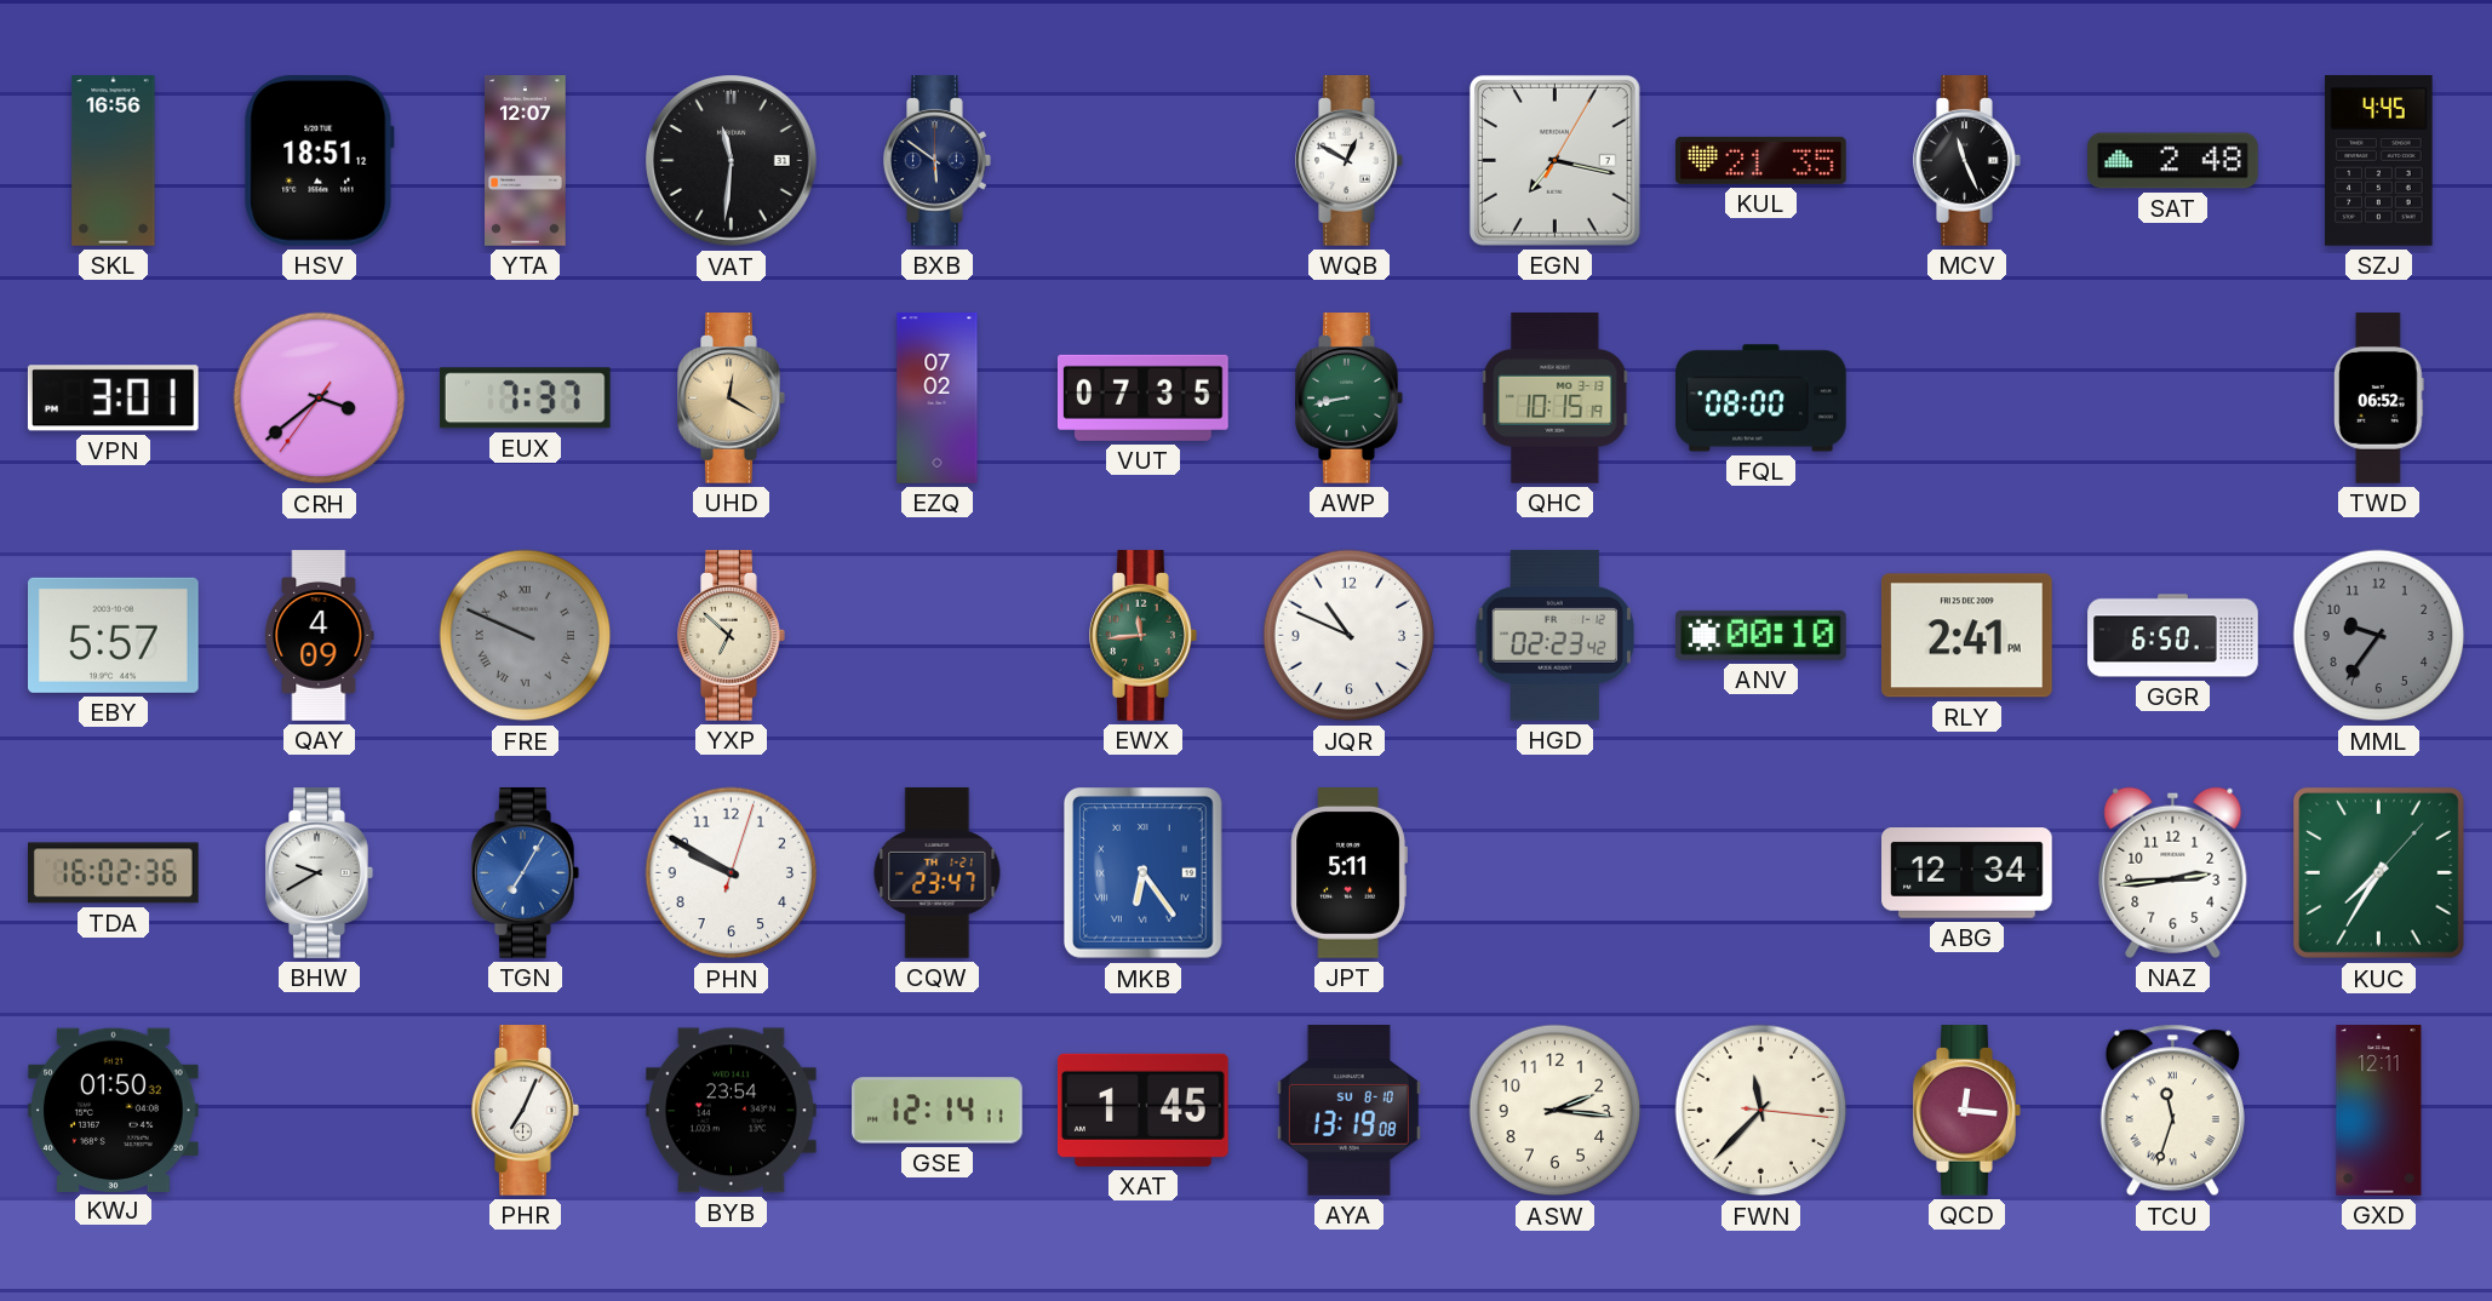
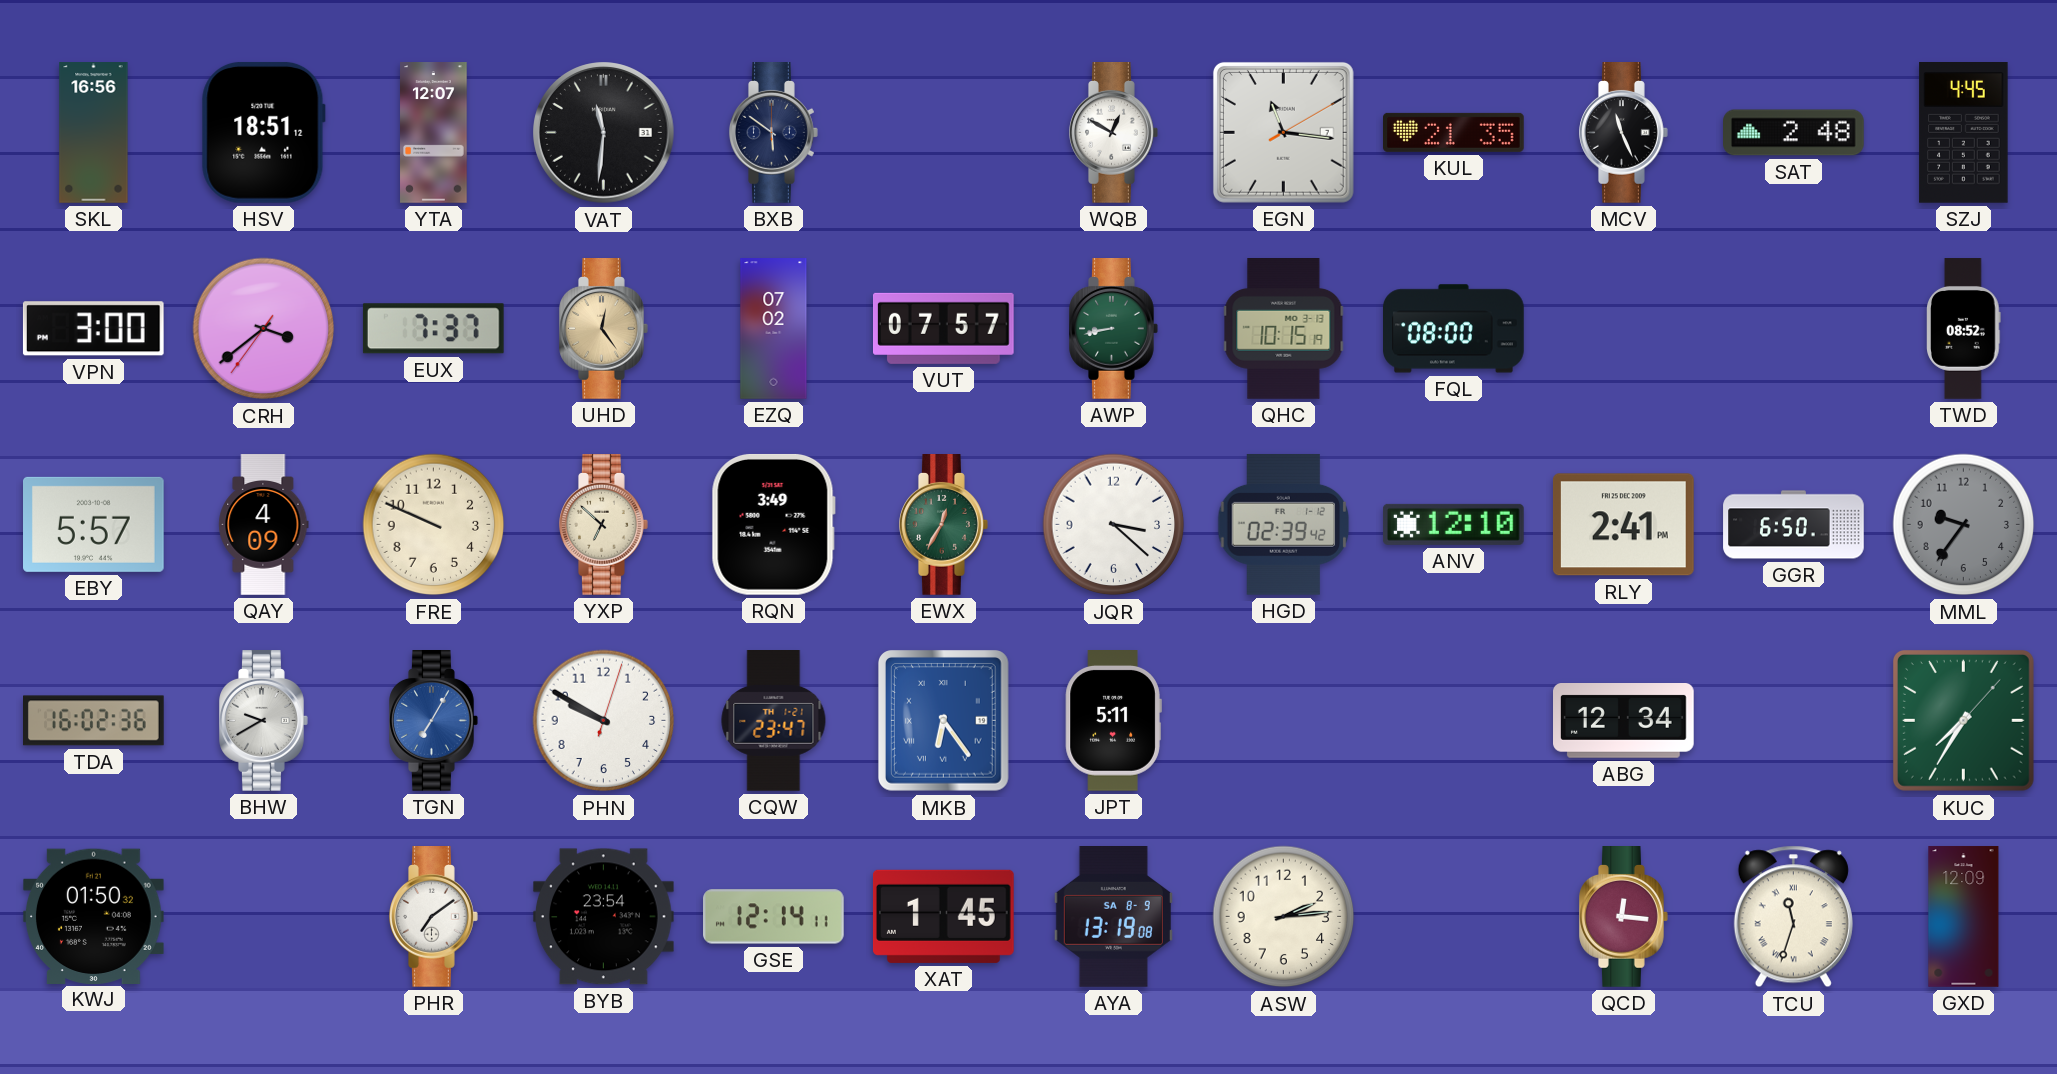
EGN: 7:17 -> 11:16 (1283, 132)
VPN: 3:01 -> 3:00 (93, 329)
UHD: 12:20 -> 12:24 (604, 329)
VUT: 07:35 -> 07:57 (944, 328)
TWD: 06:52 -> 08:52 (1964, 329)
FRE dial: grey -> cream (434, 525)
FRE numerals: Roman -> Arabic (434, 525)
RQN: none -> 3:49 (773, 524)
EWX: 11:44 -> 12:35 (944, 525)
JQR: 10:49 -> 3:22 (1114, 525)
HGD: 02:23 -> 02:39 (1284, 525)
ANV: 00:10 -> 12:10 (1454, 524)
NAZ: 2:44 -> none (2173, 872)
PHR: 7:04 -> 7:09 (434, 917)
AYA date: SU 8-10 -> SA 8-9 (1113, 917)
ASW: 2:16 -> 2:14 (1284, 917)
FWN: 11:37 -> none (1761, 1111)
GXD: 12:11 -> 12:09 (1964, 917)
